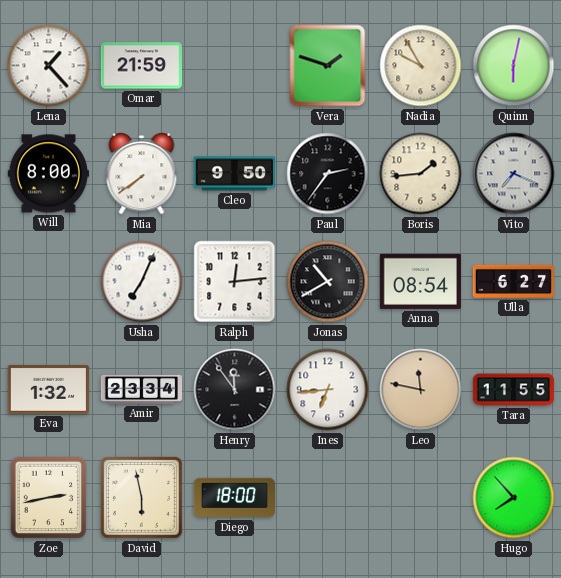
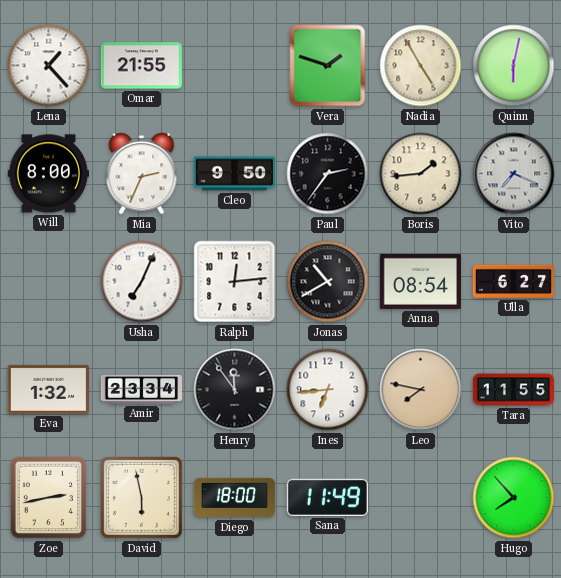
Omar: 21:59 -> 21:55 (141, 66)
Nadia: 9:55 -> 4:55 (421, 66)
Mia: 7:39 -> 2:34 (142, 174)
Leo: 11:47 -> 7:47 (421, 390)
Sana: none -> 11:49 (327, 497)
